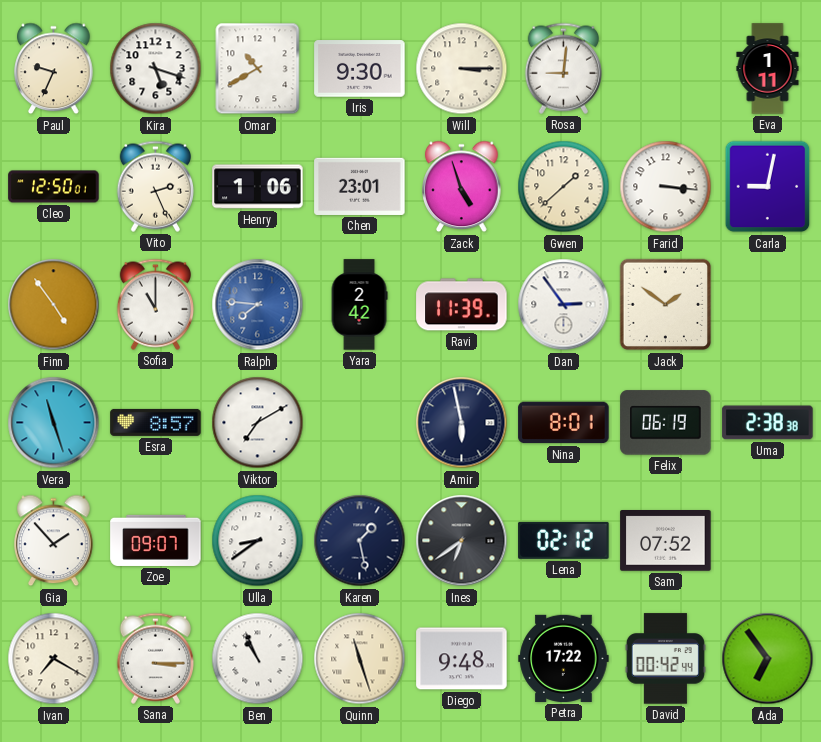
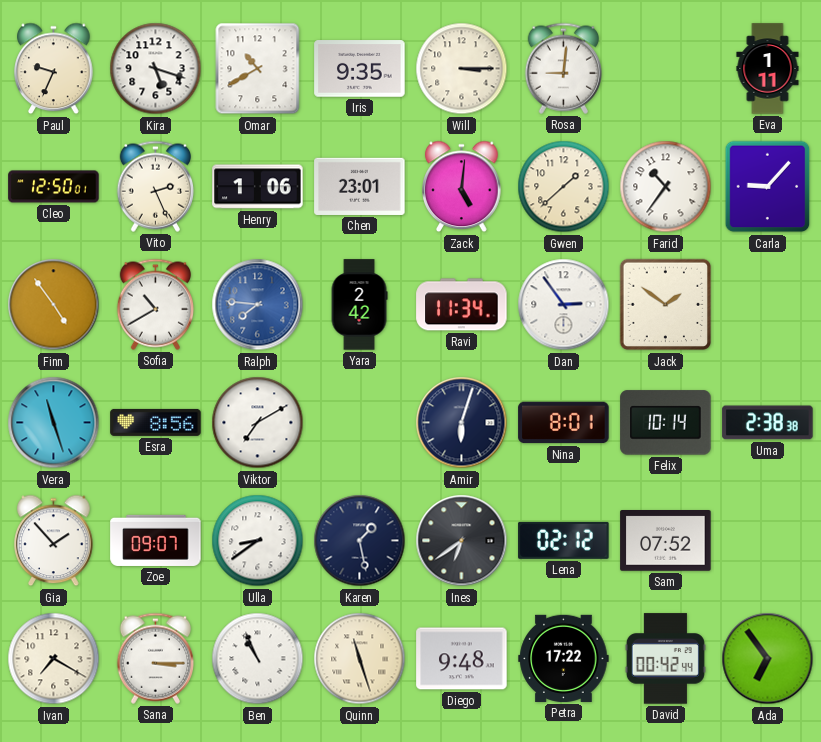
Iris: 9:30 -> 9:35 (360, 69)
Zack: 4:57 -> 5:01 (462, 187)
Farid: 3:16 -> 10:36 (666, 187)
Carla: 9:02 -> 9:07 (768, 187)
Sofia: 11:00 -> 10:40 (155, 304)
Ravi: 11:39 -> 11:34 (462, 305)
Esra: 8:57 -> 8:56 (156, 422)
Amir: 5:58 -> 6:03 (462, 423)
Felix: 06:19 -> 10:14 (666, 423)
